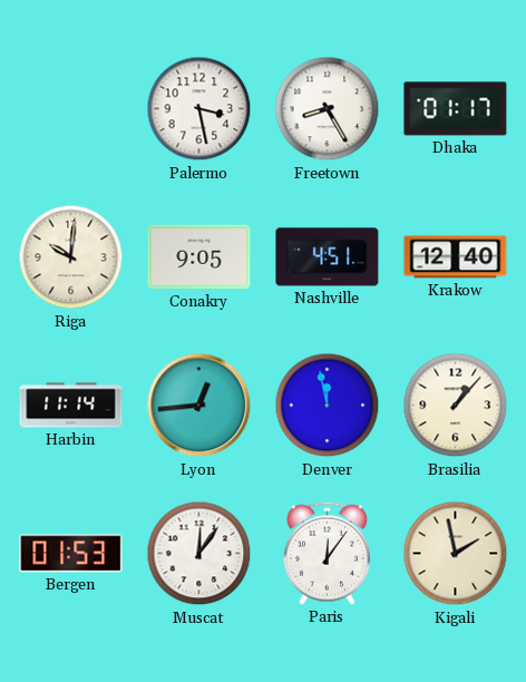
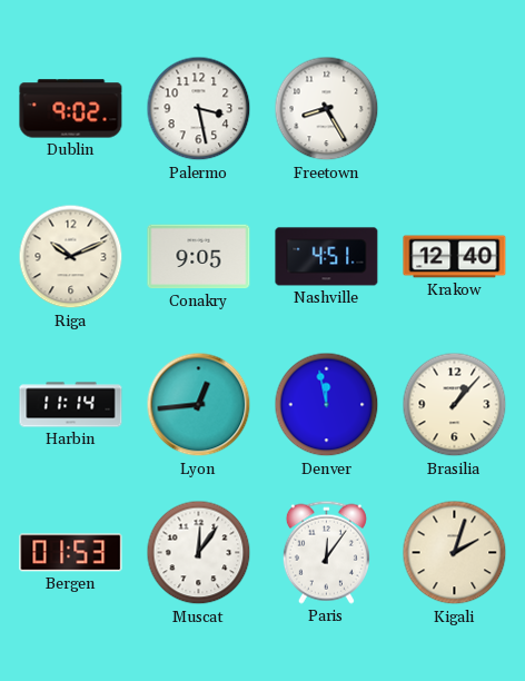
Dublin: none -> 9:02 (71, 109)
Dhaka: 01:17 -> none (456, 109)
Riga: 10:01 -> 10:11 (71, 257)
Kigali: 1:58 -> 2:03 (455, 553)
